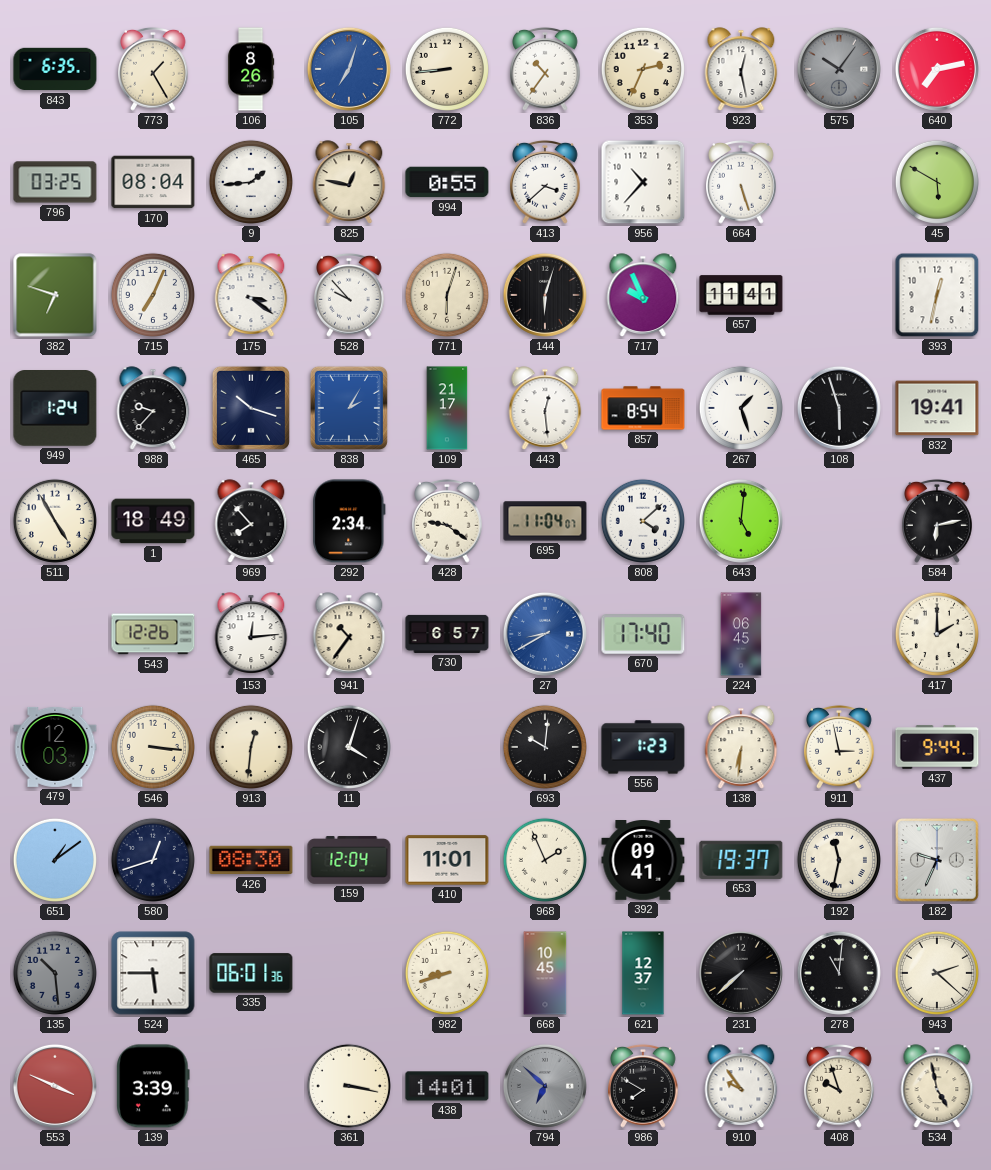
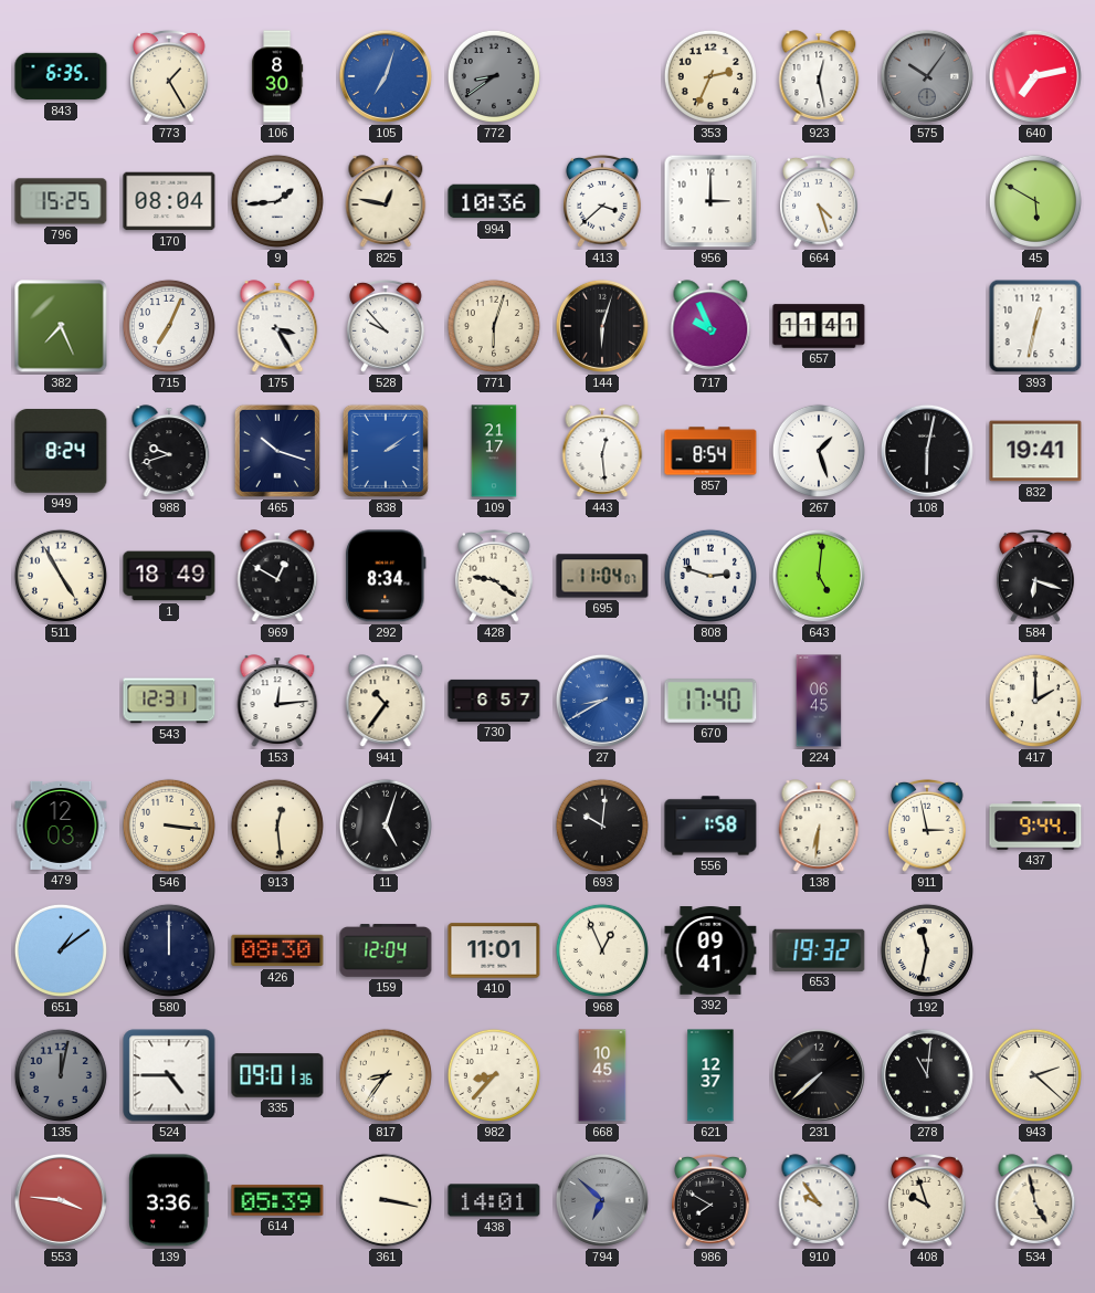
106: 8:26 -> 8:30 (278, 76)
772: 8:44 -> 8:39 (494, 76)
772 dial: cream -> grey (494, 76)
836: 10:36 -> none (546, 69)
796: 03:25 -> 15:25 (61, 201)
994: 0:55 -> 10:36 (494, 201)
956: 10:37 -> 3:00 (710, 201)
664: 5:27 -> 4:27 (820, 201)
382: 6:48 -> 7:26 (61, 326)
175: 3:21 -> 3:25 (277, 326)
949: 1:24 -> 8:24 (61, 452)
988: 9:37 -> 9:42 (169, 451)
838: 2:05 -> 2:09 (386, 451)
108: 5:57 -> 6:02 (927, 451)
969: 7:53 -> 12:50 (277, 576)
292: 2:34 -> 8:34 (386, 576)
808: 4:08 -> 2:48 (710, 576)
584: 6:13 -> 6:18 (1036, 576)
543: 12:26 -> 12:31 (169, 701)
913: 12:31 -> 12:29 (277, 826)
11: 4:03 -> 5:03 (386, 826)
556: 1:23 -> 1:58 (710, 826)
580: 12:42 -> 12:00 (169, 950)
968: 1:56 -> 12:56 (602, 950)
653: 19:37 -> 19:32 (819, 950)
182: 9:34 -> none (937, 860)
135: 10:29 -> 12:02 (61, 1075)
524: 5:45 -> 4:45 (169, 1075)
335: 06:01 -> 09:01 (277, 1075)
817: none -> 8:36 (386, 1075)
982: 8:42 -> 8:37 (494, 1075)
553: 3:49 -> 3:46 (61, 1200)
139: 3:39 -> 3:36 (169, 1200)
614: none -> 05:39 (277, 1200)
